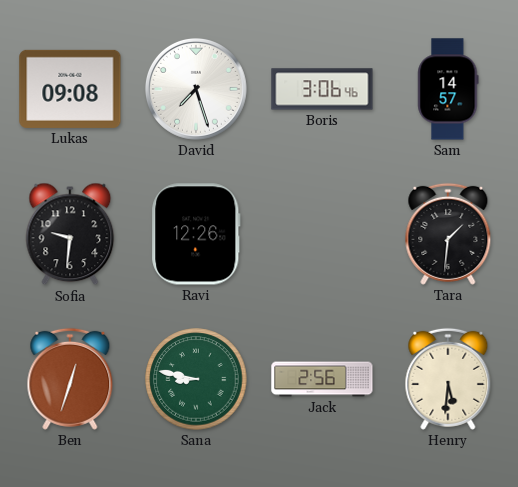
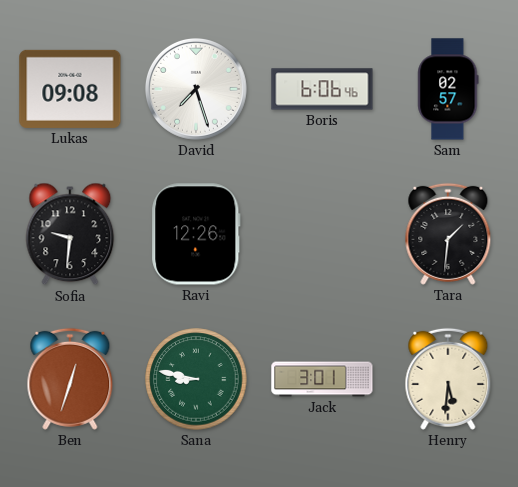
Boris: 3:06 -> 6:06 (322, 89)
Sam: 14:57 -> 02:57 (448, 89)
Jack: 2:56 -> 3:01 (322, 379)
